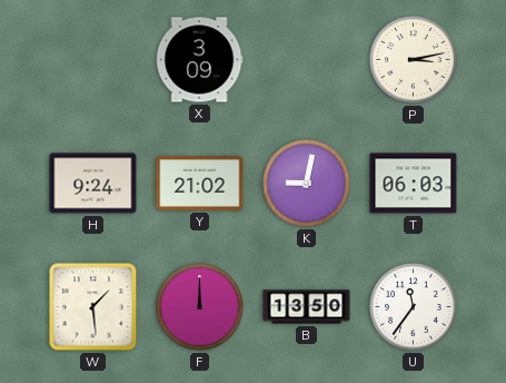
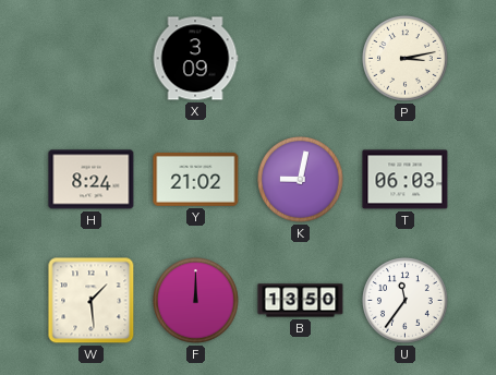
H: 9:24 -> 8:24 (92, 180)
